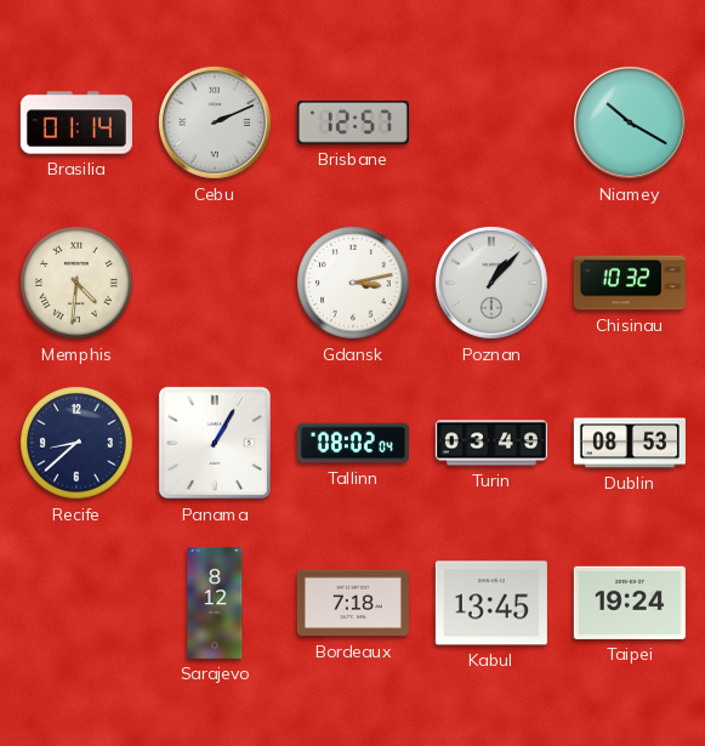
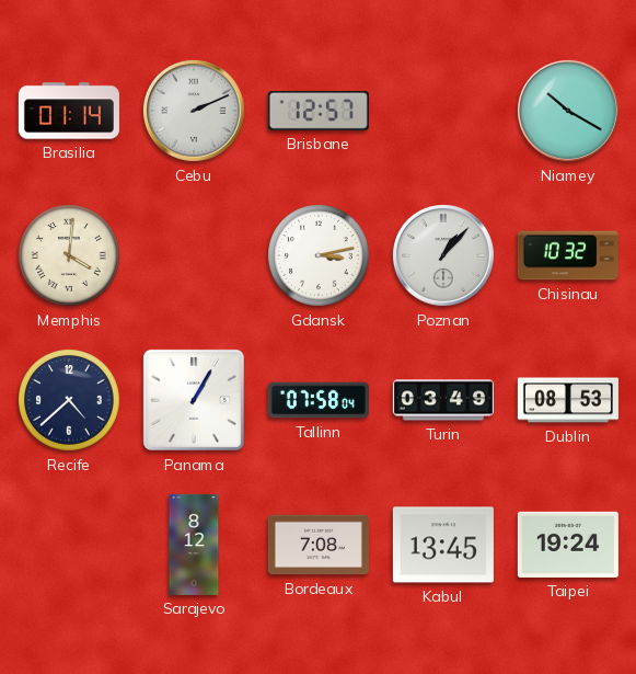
Memphis: 4:31 -> 4:01 (70, 256)
Recife: 8:38 -> 4:38 (70, 401)
Tallinn: 08:02 -> 07:58 (319, 400)
Bordeaux: 7:18 -> 7:08 (319, 545)
